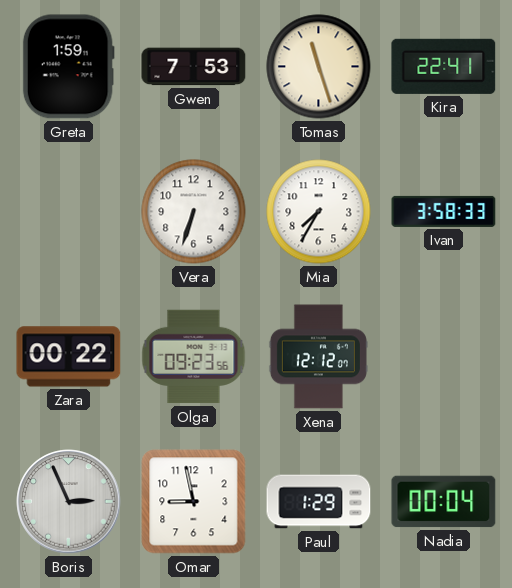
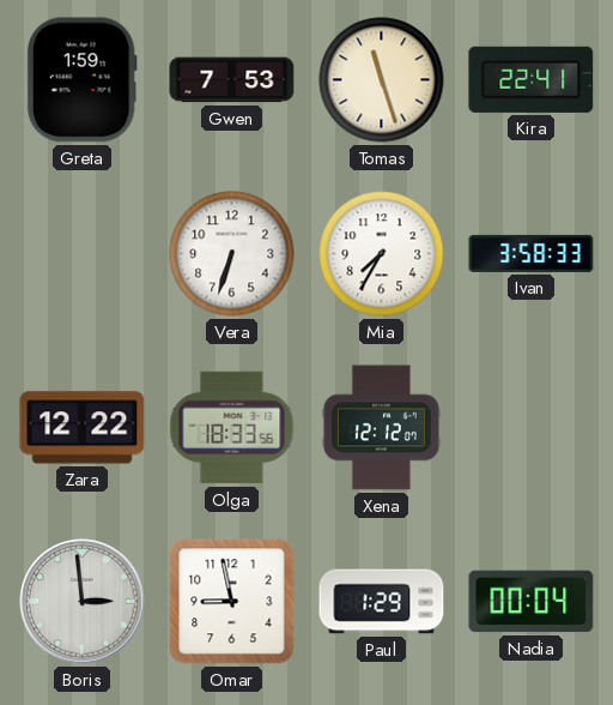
Zara: 00:22 -> 12:22 (83, 428)
Olga: 09:23 -> 18:33 (232, 428)
Boris: 2:56 -> 2:59 (83, 602)
